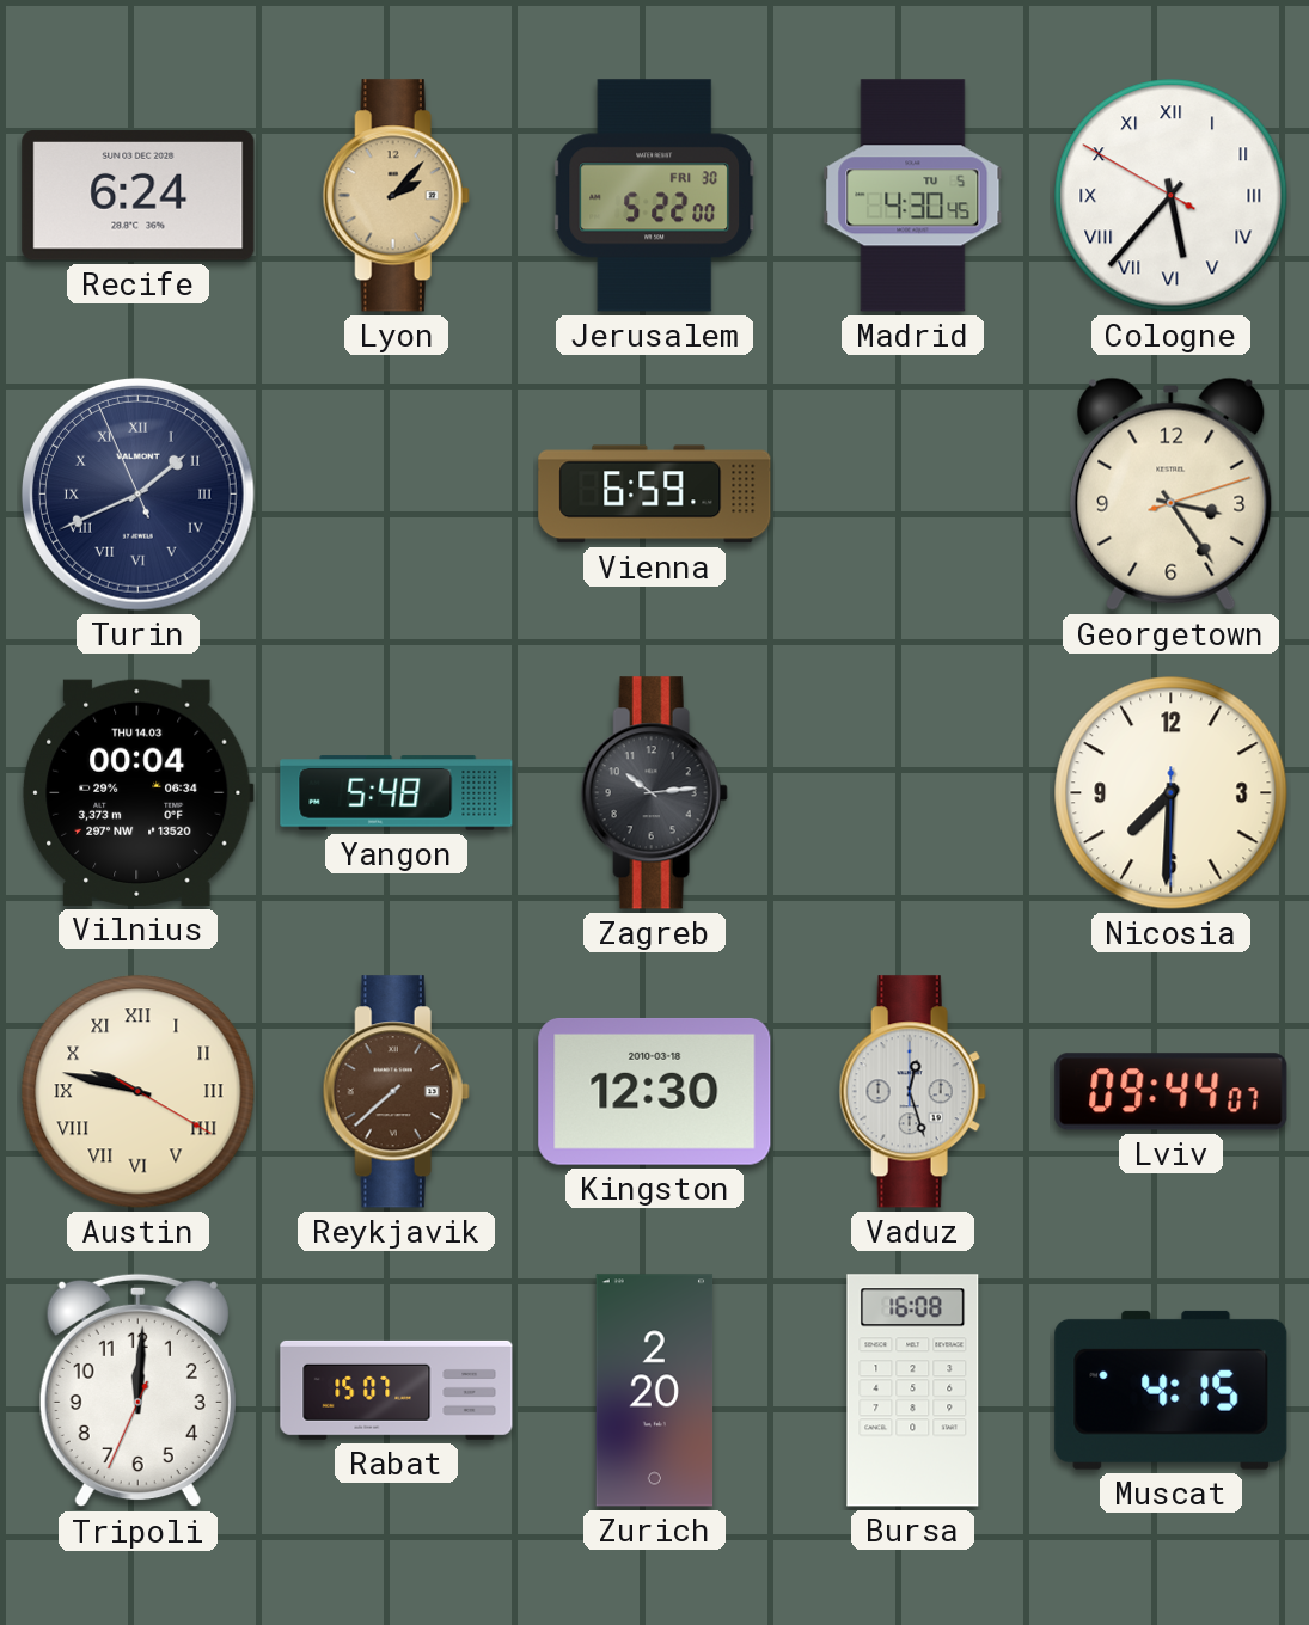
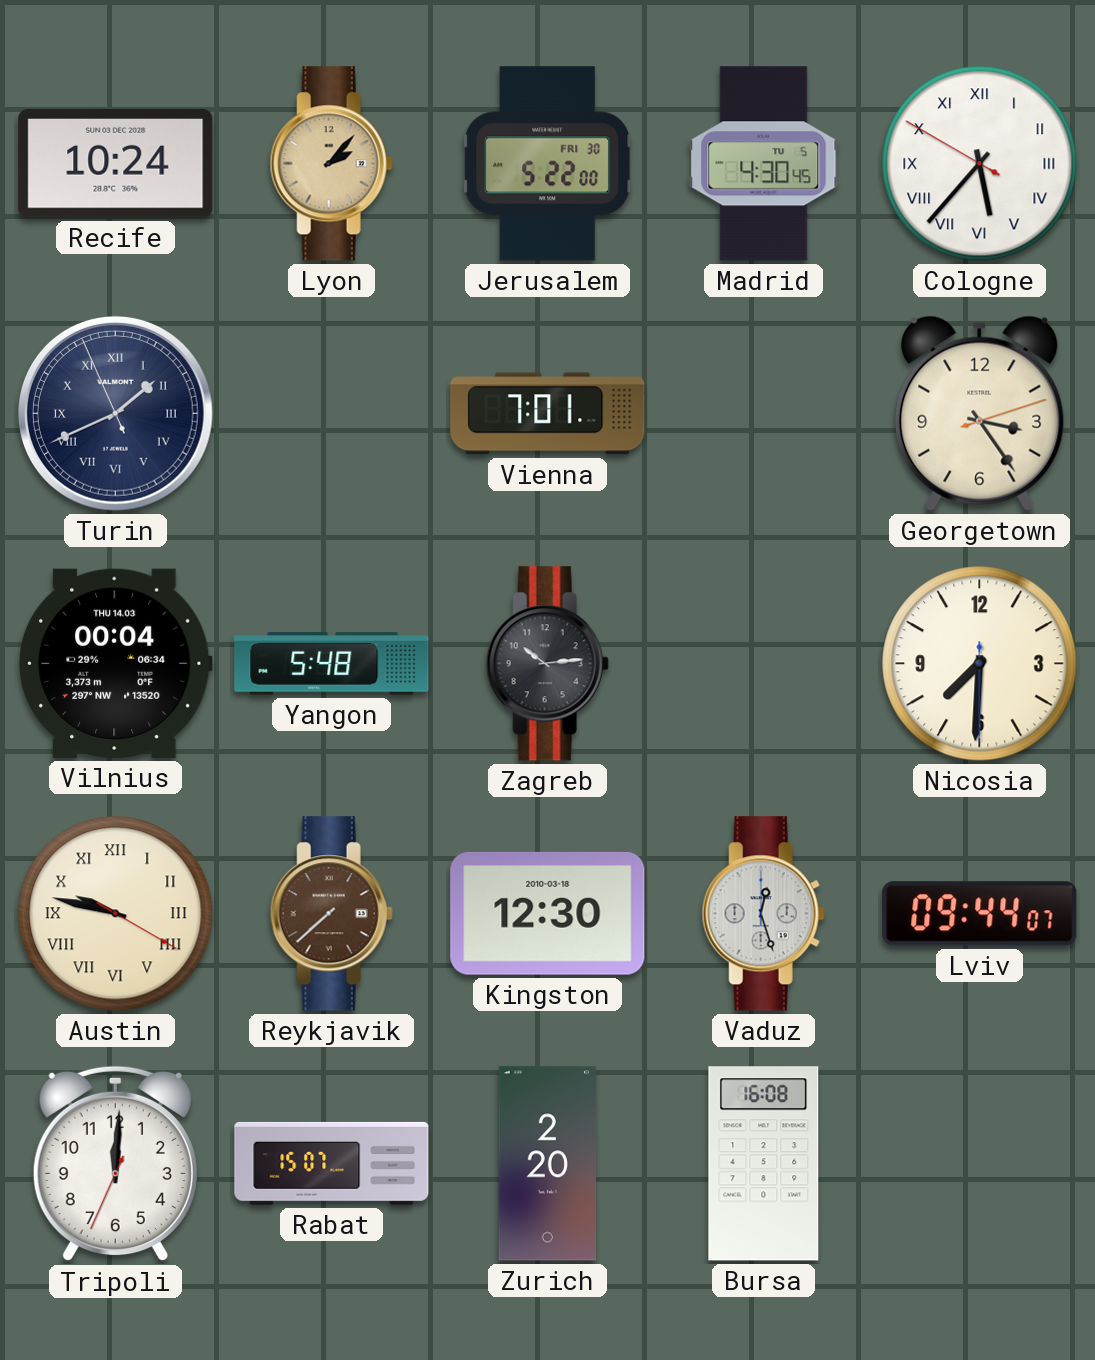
Recife: 6:24 -> 10:24 (116, 164)
Vienna: 6:59 -> 7:01 (548, 414)
Muscat: 4:15 -> none (1172, 1390)
